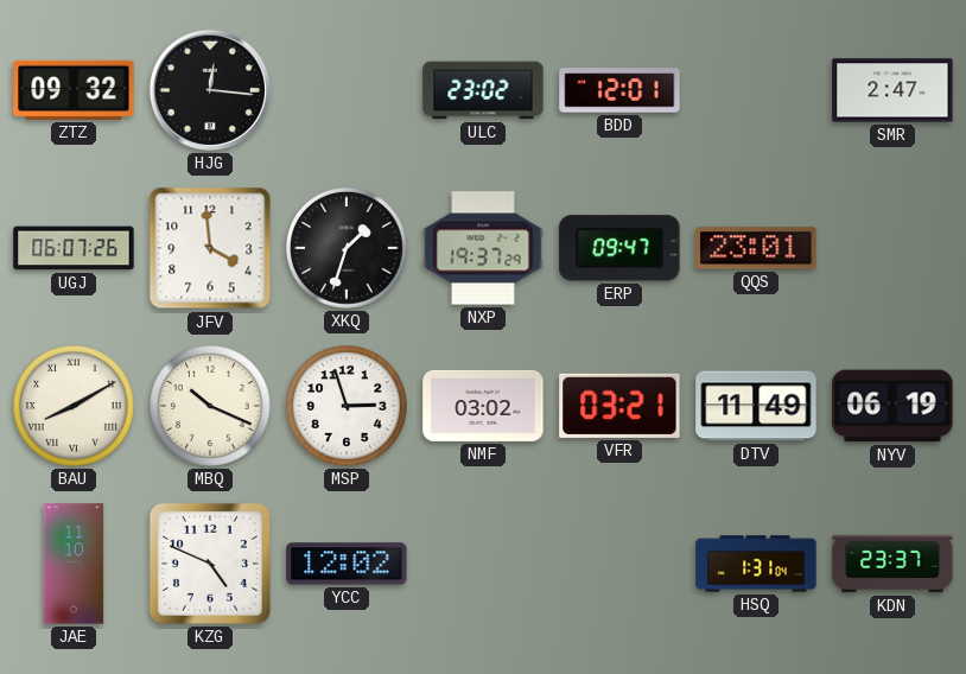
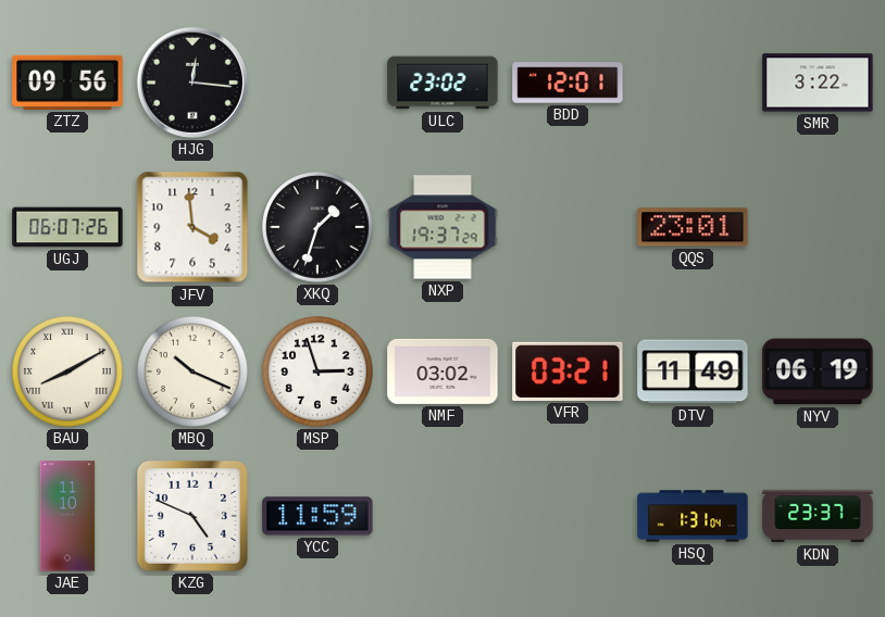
ZTZ: 09:32 -> 09:56 (67, 83)
SMR: 2:47 -> 3:22 (818, 83)
ERP: 09:47 -> none (619, 248)
YCC: 12:02 -> 11:59 (317, 516)
